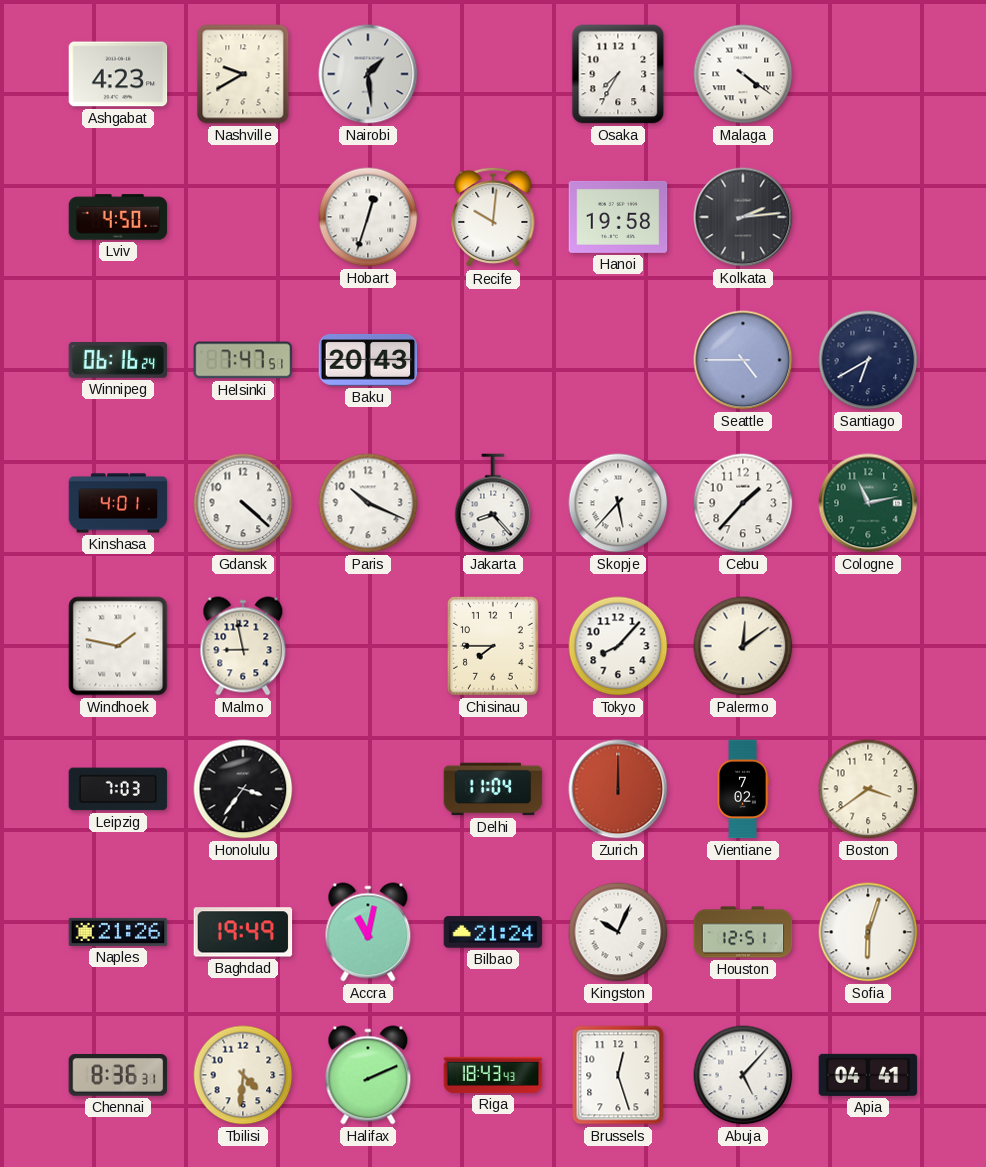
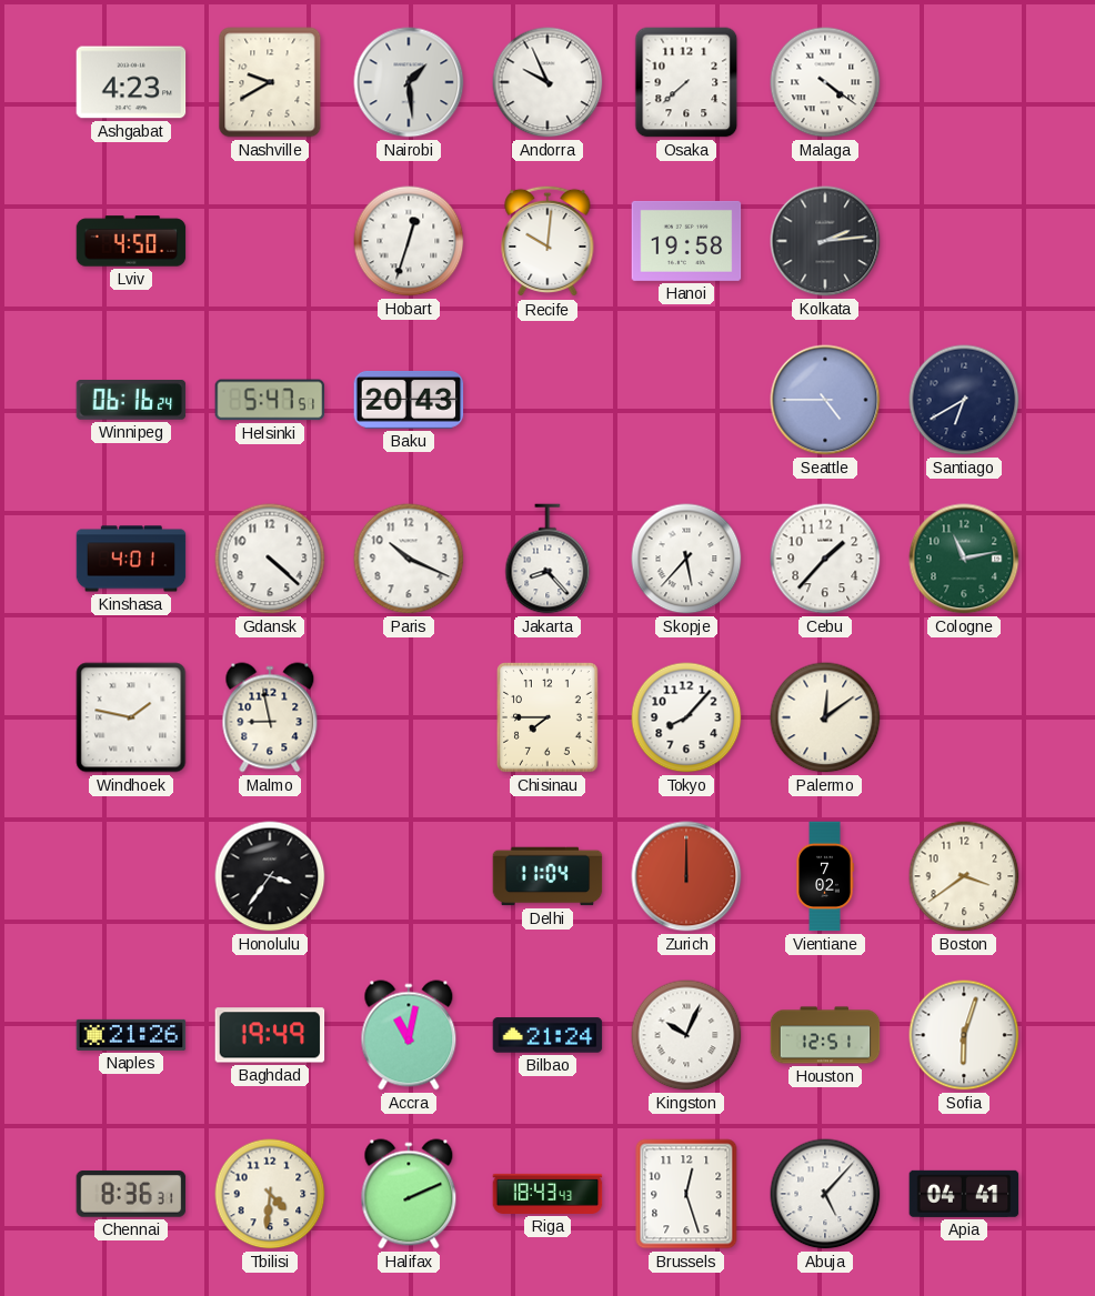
Andorra: none -> 9:56 (547, 82)
Osaka: 7:35 -> 7:38 (686, 82)
Helsinki: 7:47 -> 5:47 (270, 400)
Leipzig: 7:03 -> none (118, 789)
